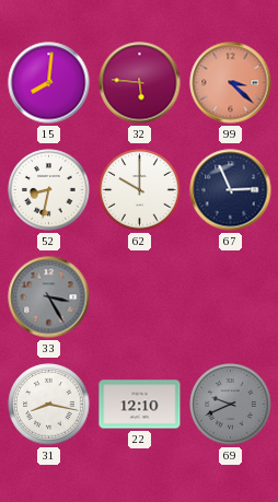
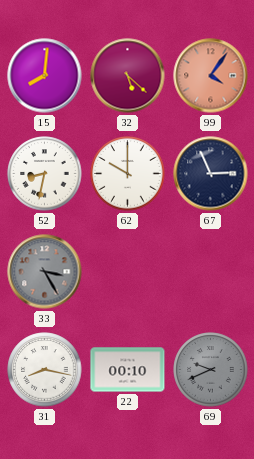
32: 5:46 -> 5:22 (128, 76)
99: 3:22 -> 4:06 (211, 76)
22: 12:10 -> 00:10 (128, 370)
